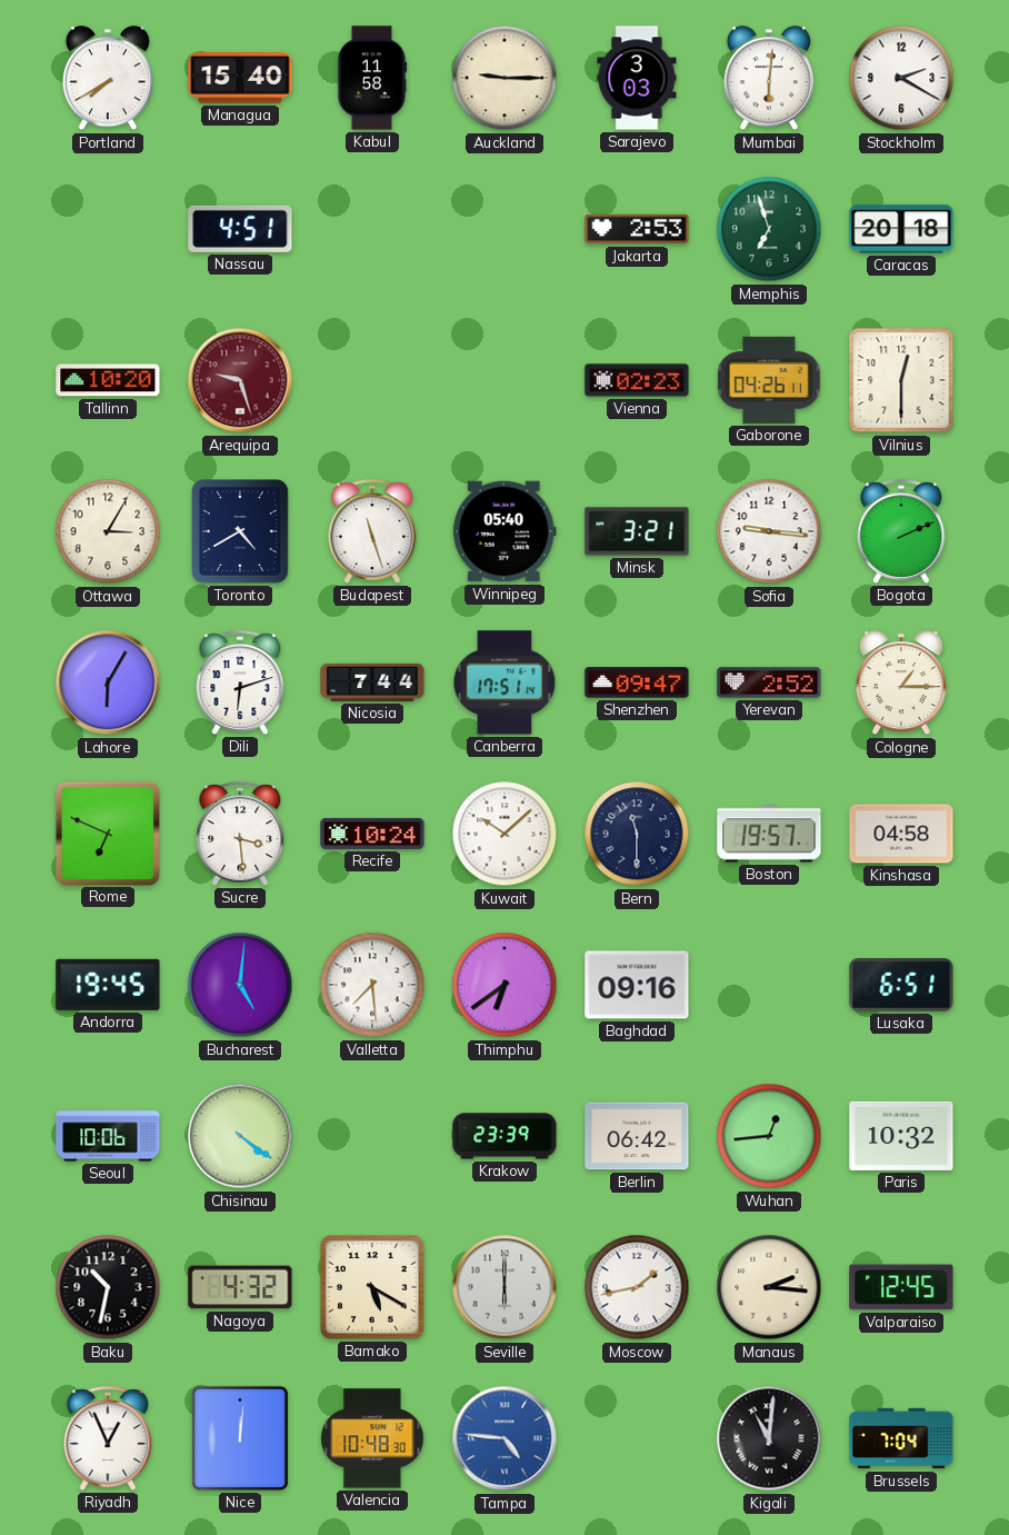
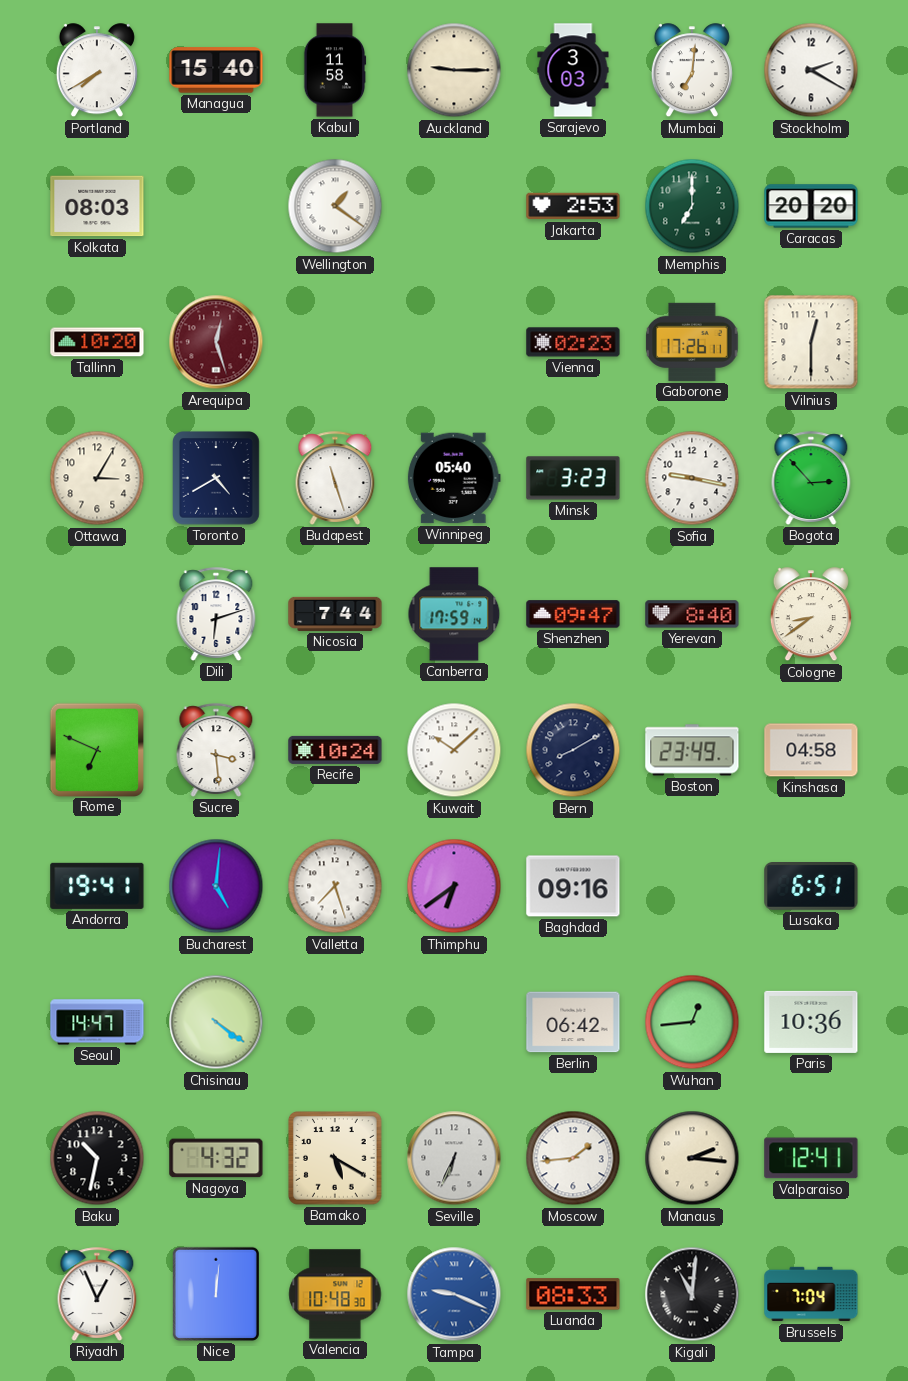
Mumbai: 6:01 -> 7:01 (692, 71)
Kolkata: none -> 08:03 (97, 206)
Nassau: 4:51 -> none (240, 229)
Wellington: none -> 1:21 (335, 206)
Memphis: 6:57 -> 7:00 (692, 206)
Caracas: 20:18 -> 20:20 (811, 206)
Arequipa: 9:27 -> 12:27 (216, 342)
Gaborone: 04:26 -> 17:26 (692, 342)
Minsk: 3:21 -> 3:23 (573, 478)
Sofia: 9:16 -> 9:17 (692, 478)
Bogota: 2:11 -> 2:53 (811, 478)
Lahore: 6:05 -> none (108, 682)
Canberra: 17:51 -> 17:59 (454, 614)
Yerevan: 2:52 -> 8:40 (692, 614)
Cologne: 1:15 -> 8:39 (811, 615)
Bern: 11:30 -> 8:10 (573, 750)
Boston: 19:57 -> 23:49 (692, 750)
Andorra: 19:45 -> 19:41 (97, 886)
Valletta: 7:29 -> 7:27 (335, 886)
Seoul: 10:06 -> 14:47 (97, 1022)
Krakow: 23:39 -> none (504, 1136)
Paris: 10:32 -> 10:36 (811, 1022)
Seville: 6:00 -> 6:34 (454, 1158)
Moscow: 1:43 -> 1:44 (573, 1158)
Valparaiso: 12:45 -> 12:41 (811, 1158)
Tampa: 4:46 -> 9:19 (454, 1294)
Luanda: none -> 08:33 (573, 1294)
